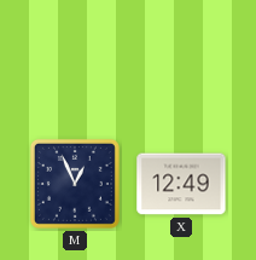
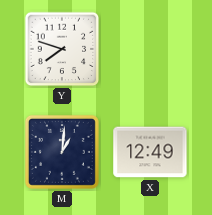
Y: none -> 7:48 (62, 49)
M: 12:56 -> 1:01 (62, 152)
